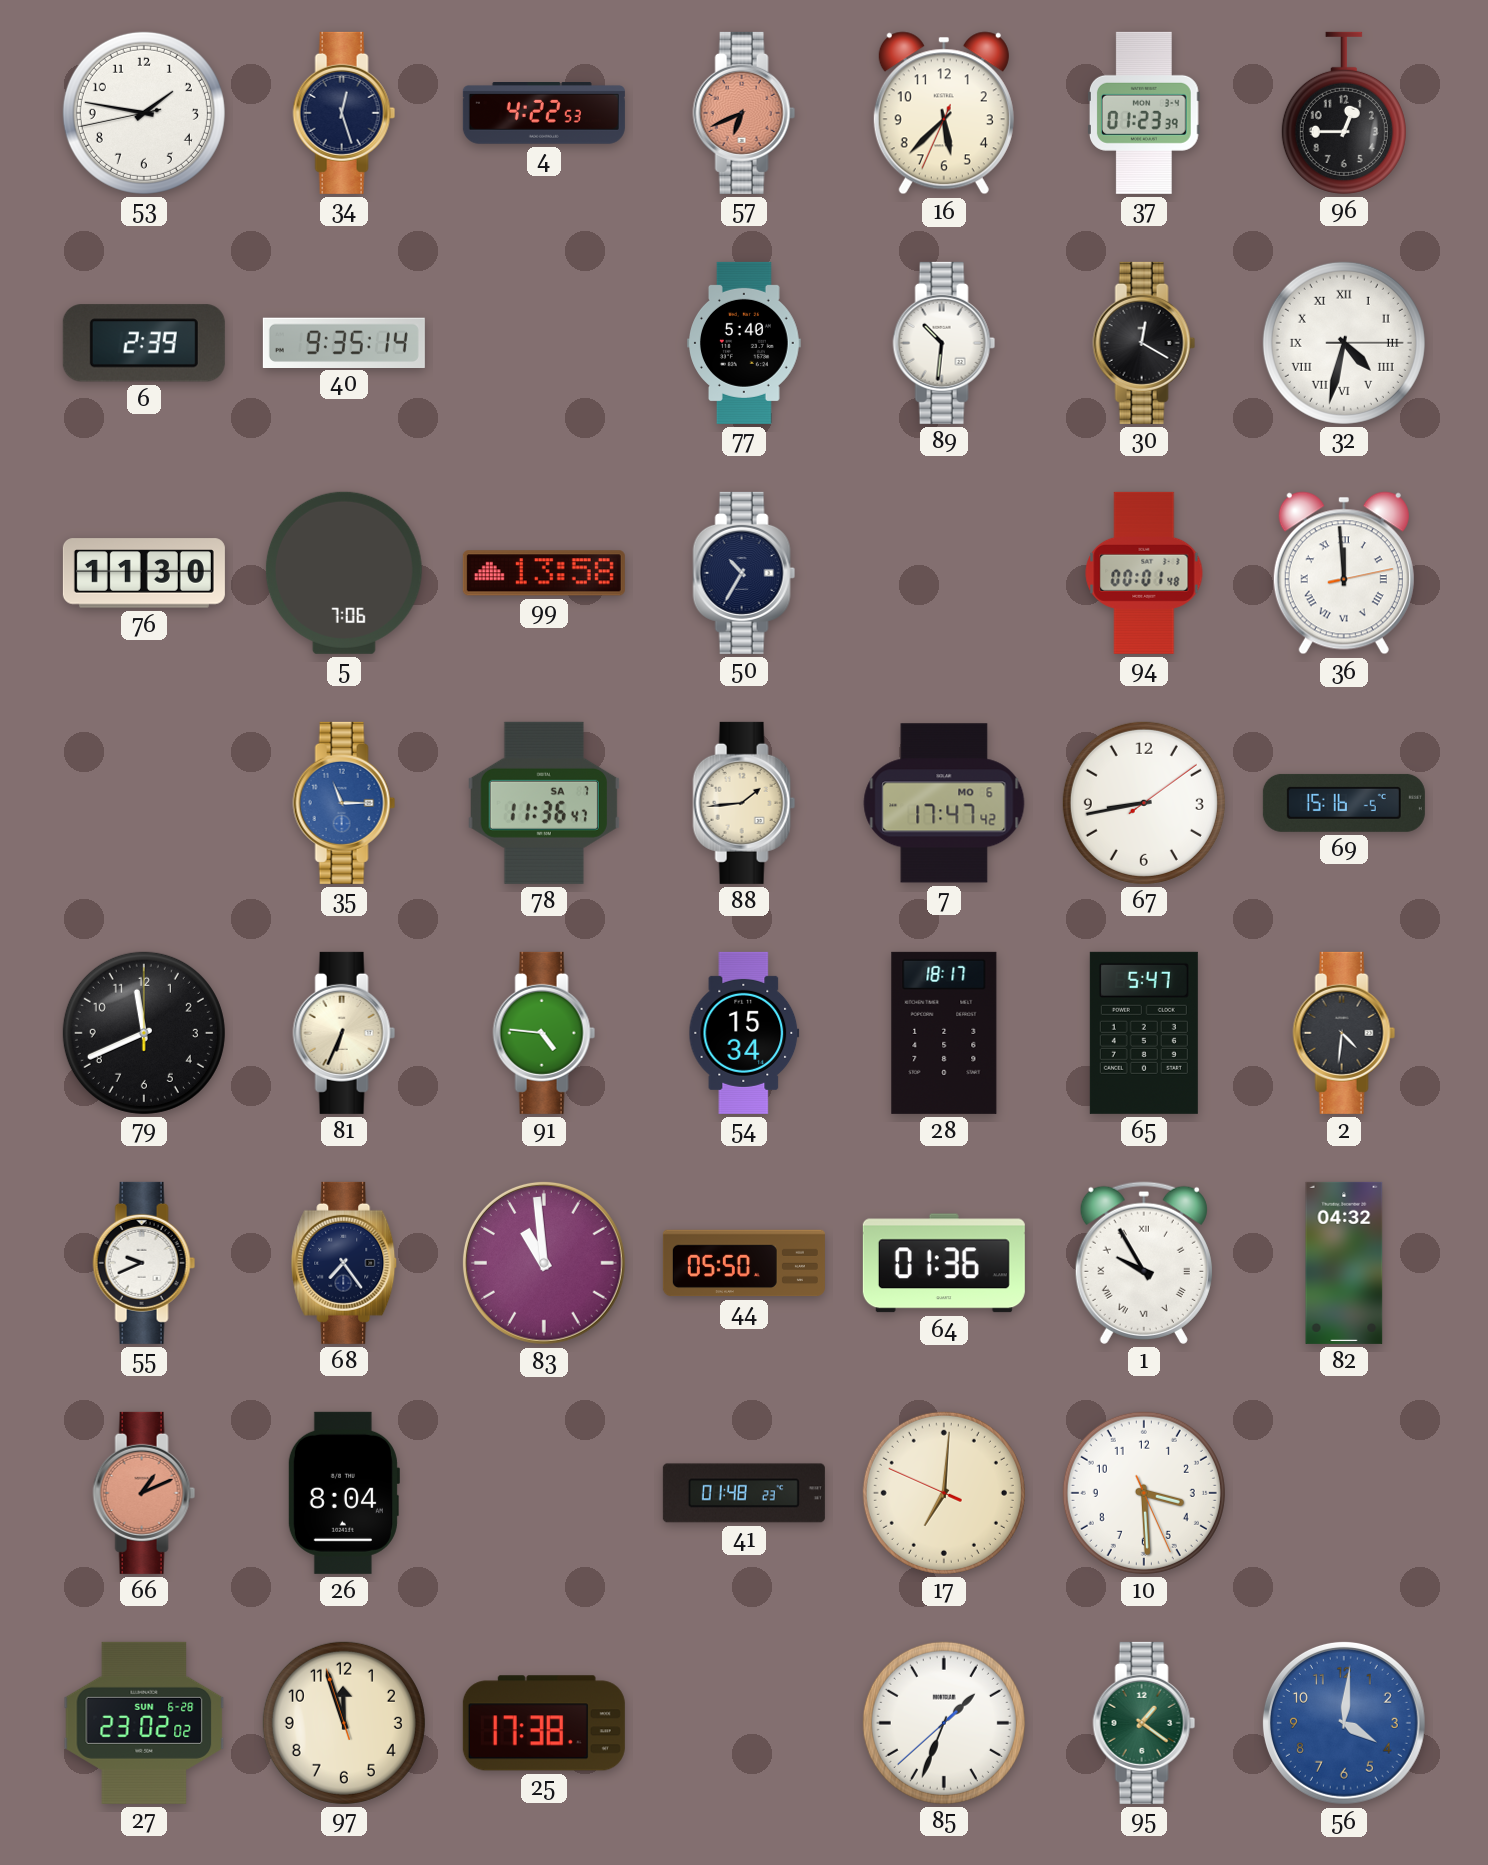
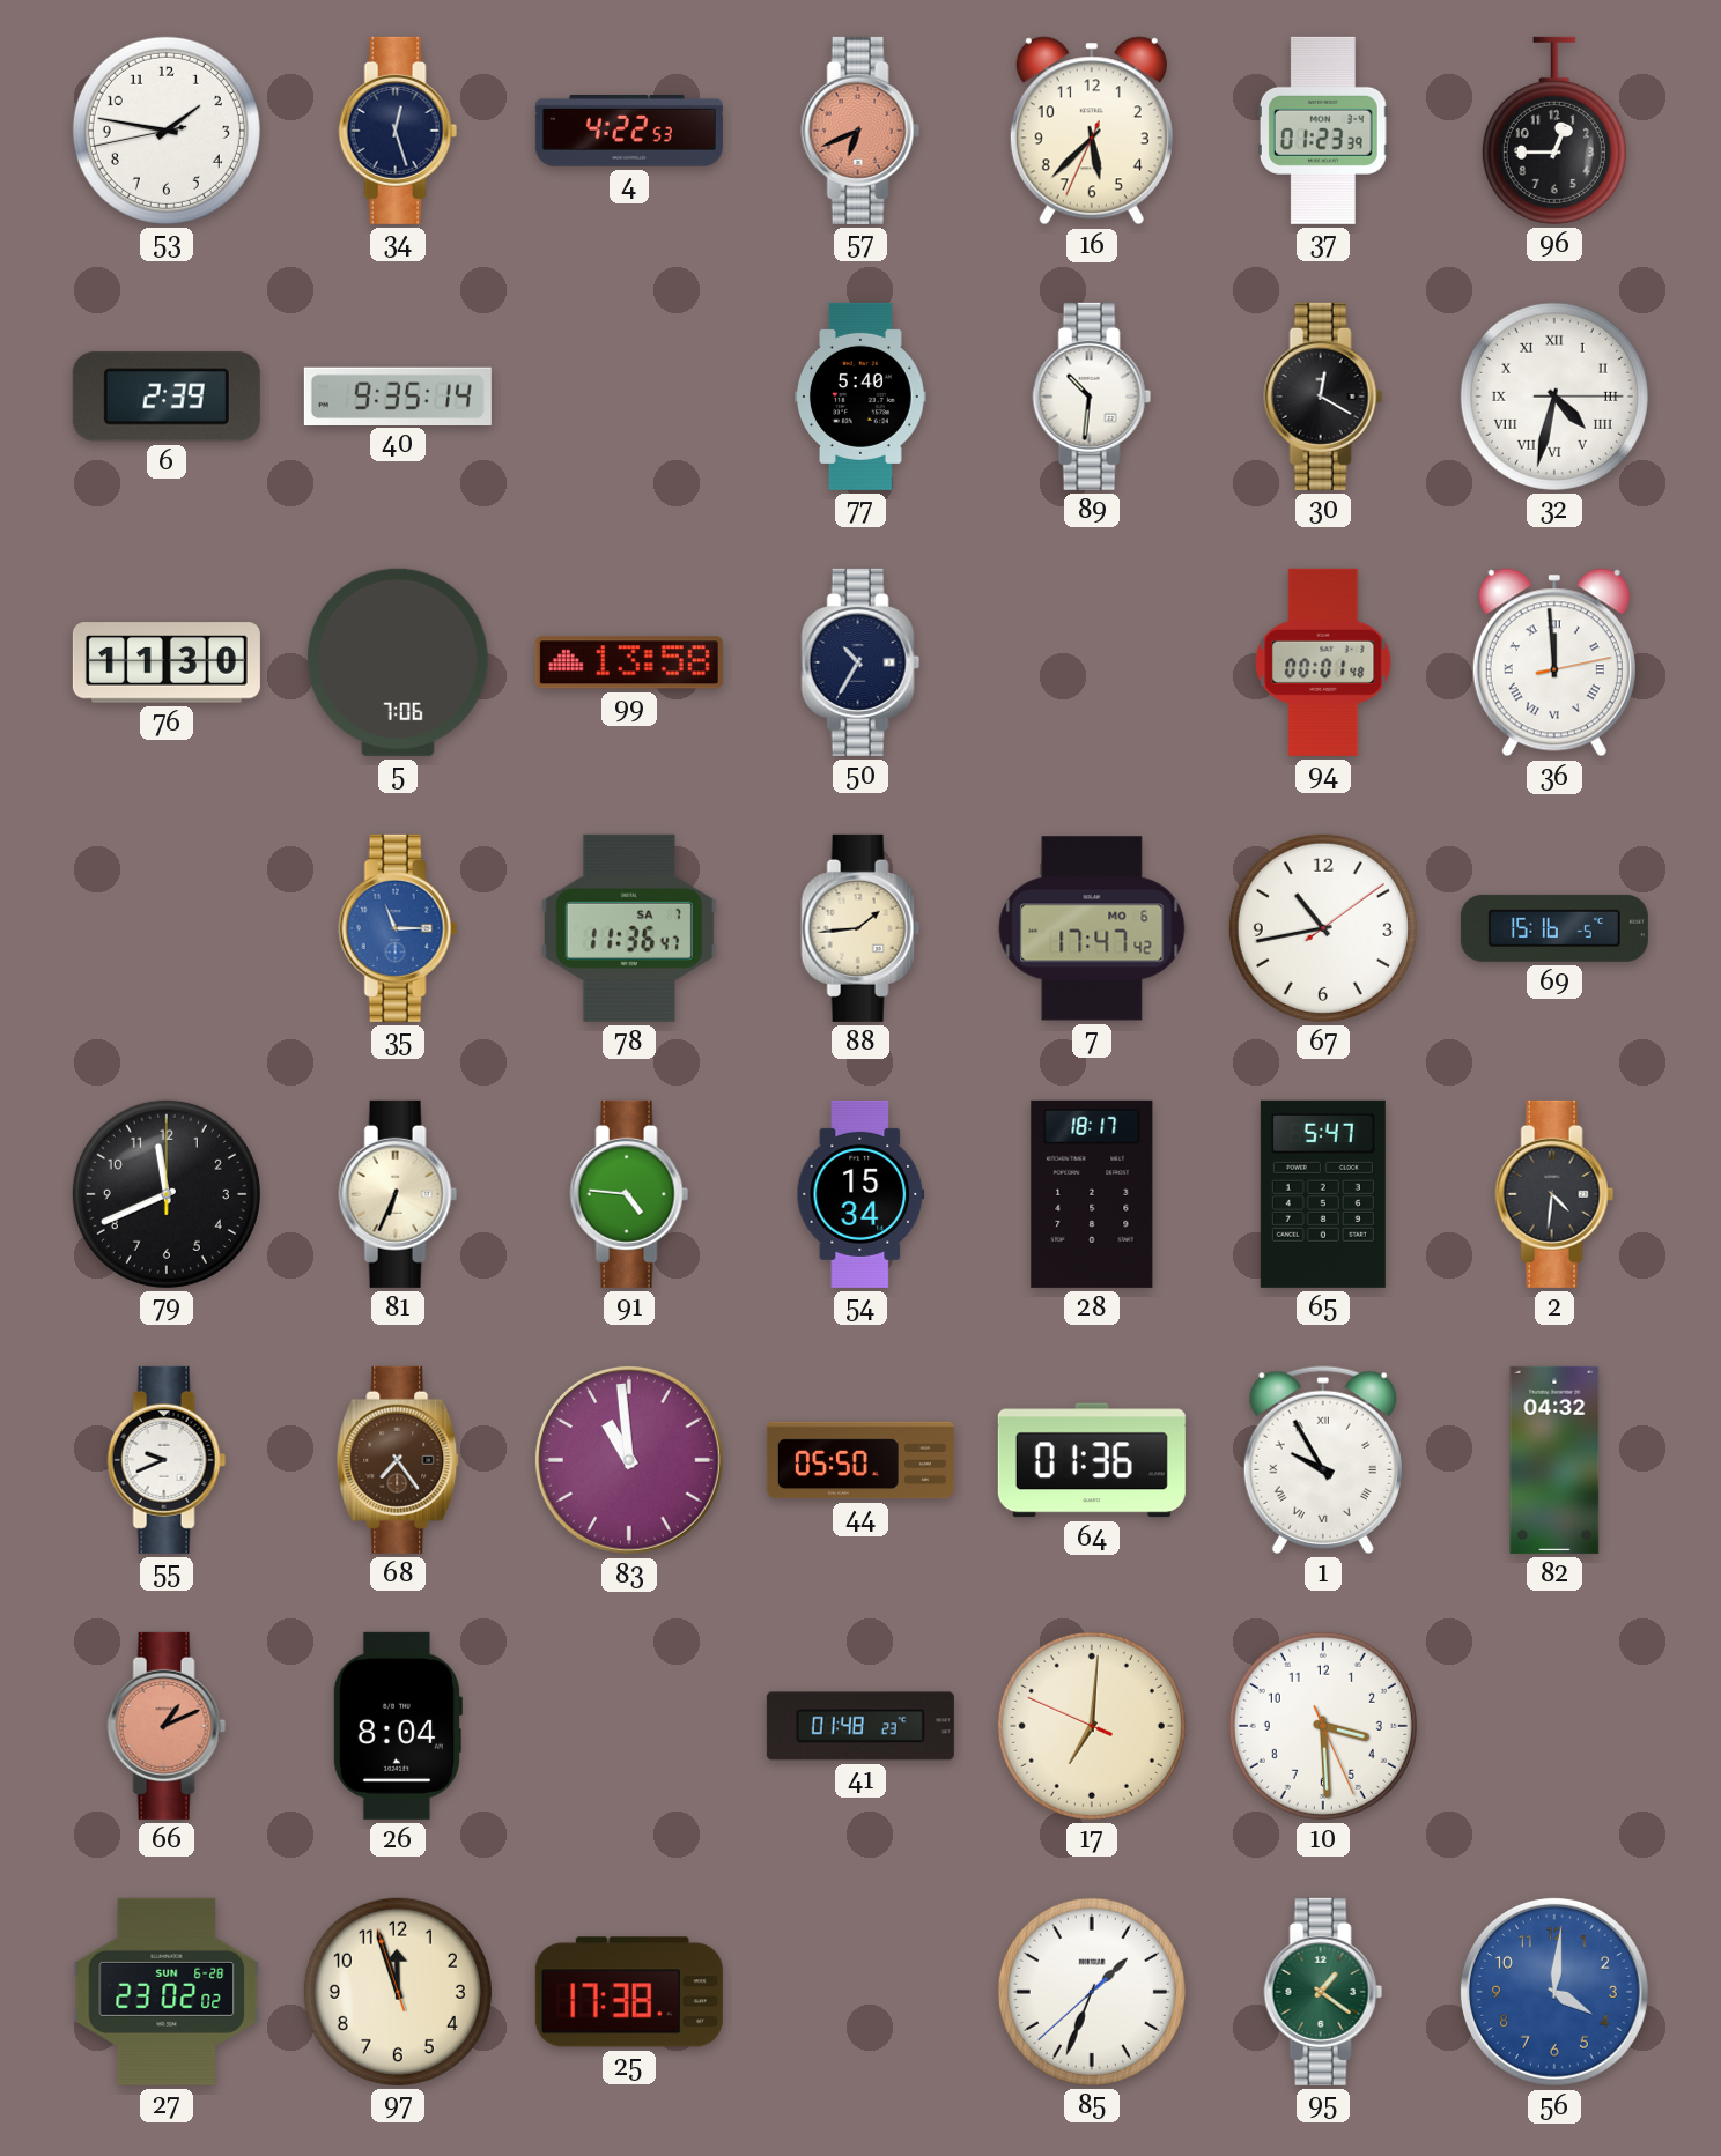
67: 8:43 -> 10:43 (1323, 928)
68 dial: navy -> brown (399, 1460)
